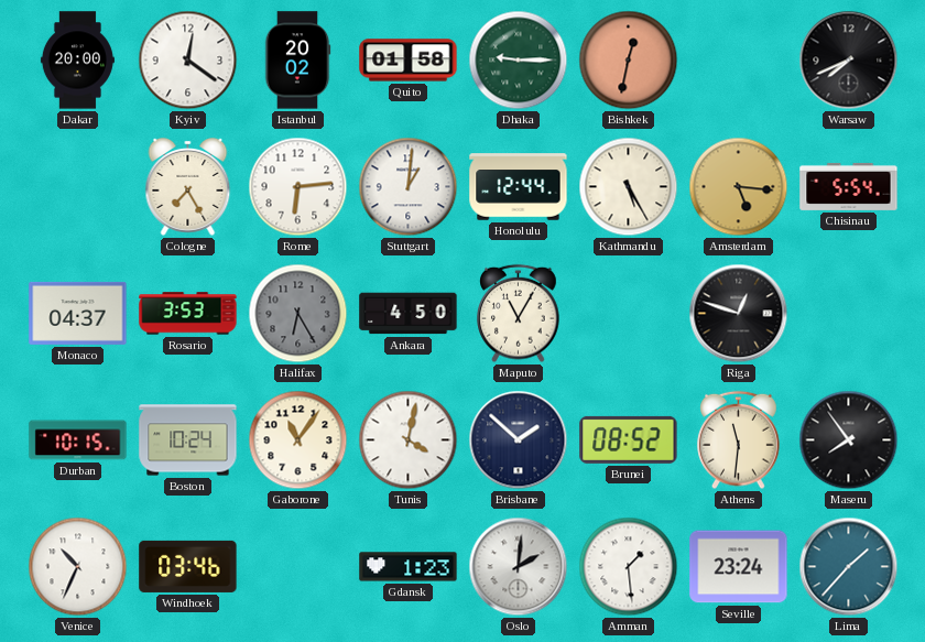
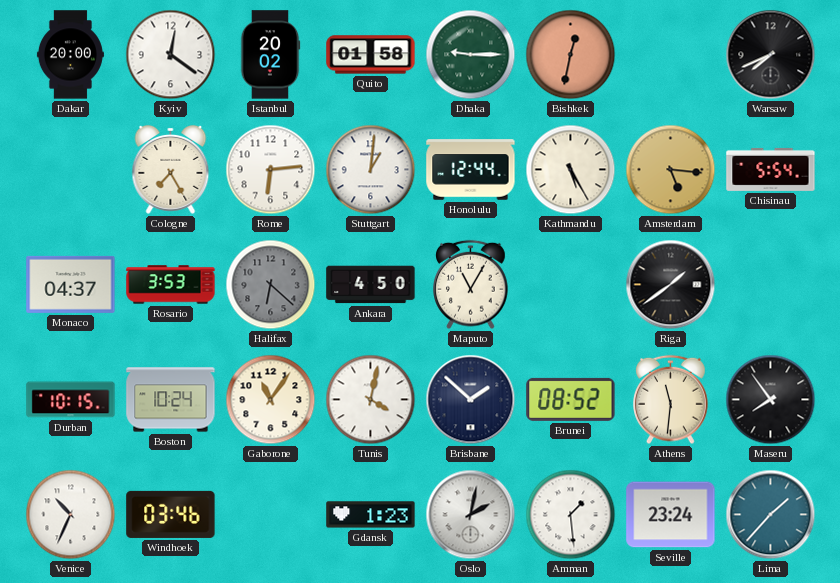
Halifax: 6:25 -> 6:22 (271, 285)
Riga: 12:48 -> 1:39 (671, 285)
Oslo: 2:01 -> 2:02 (471, 515)
